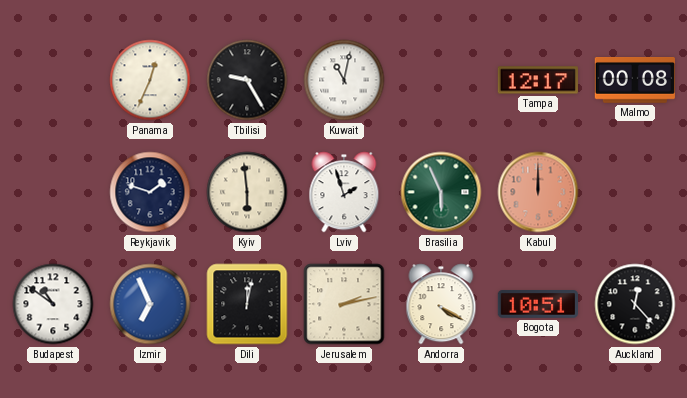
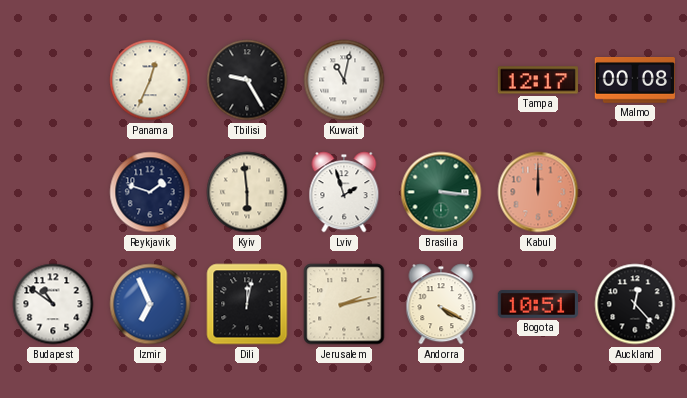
Brasilia: 5:56 -> 3:16 (441, 192)
